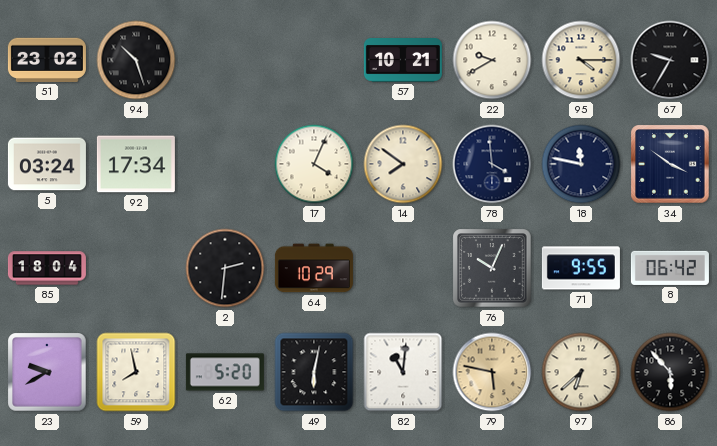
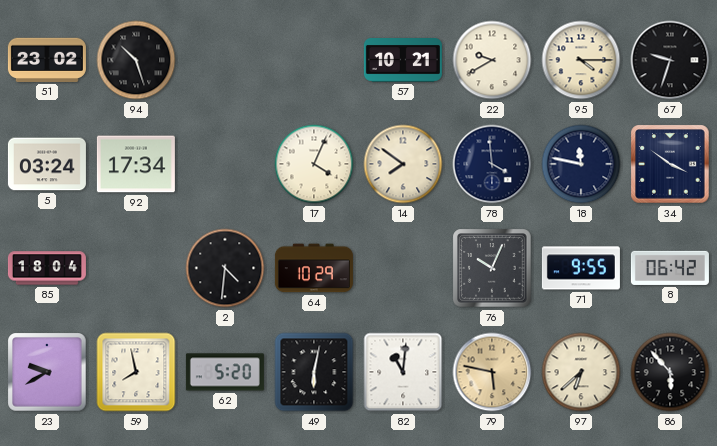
67: 9:35 -> 9:33 (670, 60)
2: 2:31 -> 4:31 (225, 268)
